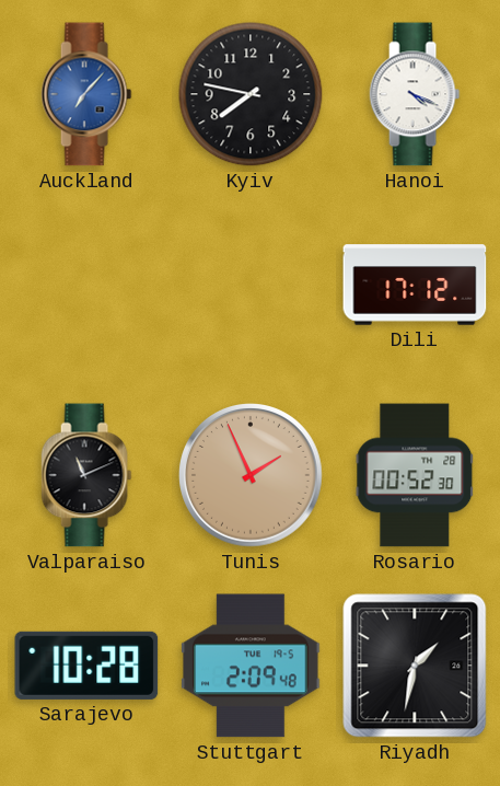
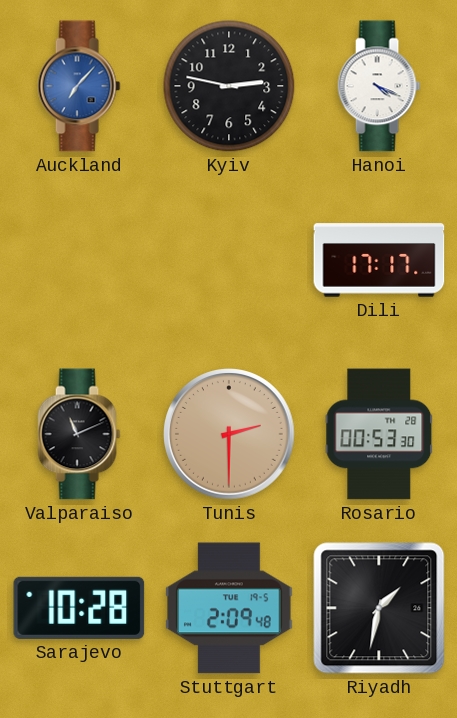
Kyiv: 7:47 -> 2:47 (229, 86)
Dili: 17:12 -> 17:17 (379, 260)
Tunis: 1:56 -> 2:30 (230, 435)
Rosario: 00:52 -> 00:53 (379, 434)
